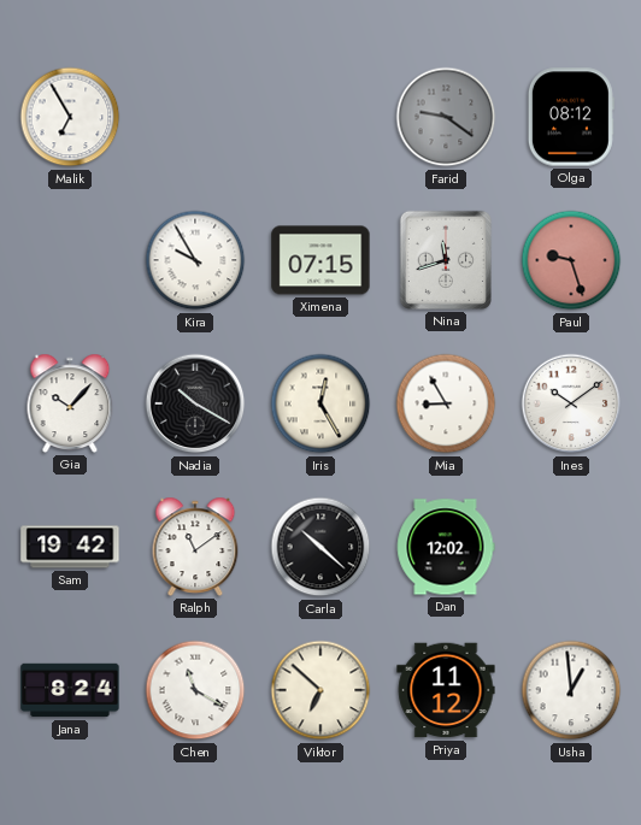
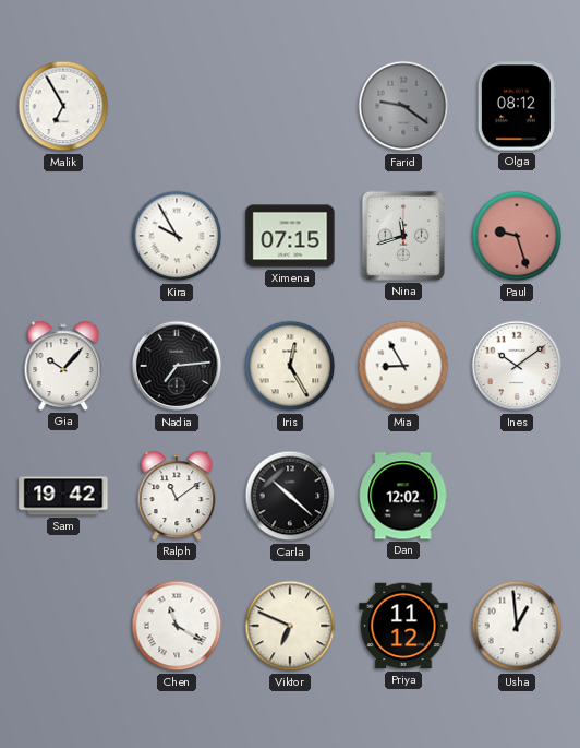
Nadia: 10:20 -> 7:14 (177, 366)
Jana: 8:24 -> none (70, 690)
Viktor: 6:52 -> 6:49 (290, 626)
